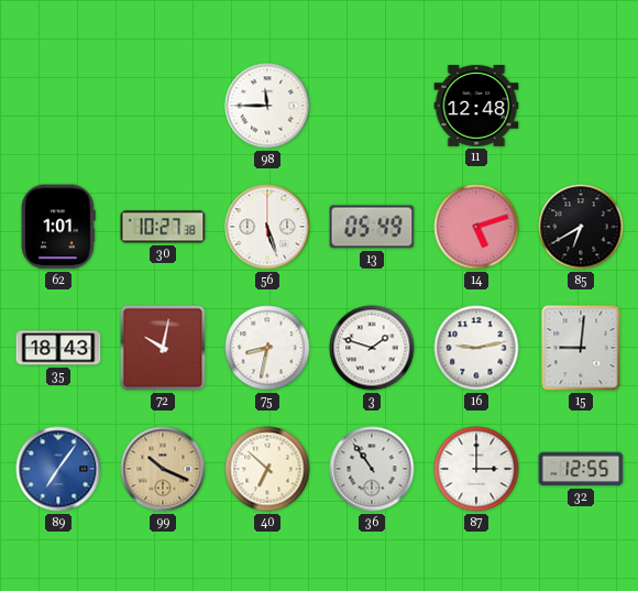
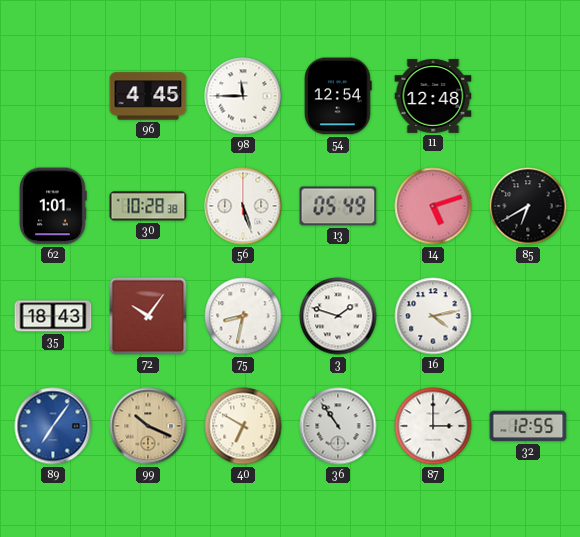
96: none -> 4:45 (148, 96)
54: none -> 12:54 (339, 96)
30: 10:27 -> 10:28 (148, 206)
72: 10:02 -> 10:06 (148, 316)
16: 9:13 -> 4:13 (433, 316)
15: 9:01 -> none (581, 348)
40: 6:52 -> 6:50 (243, 426)
